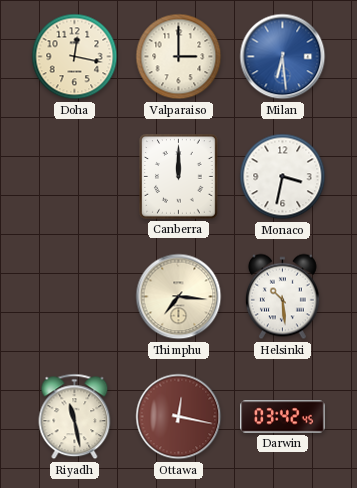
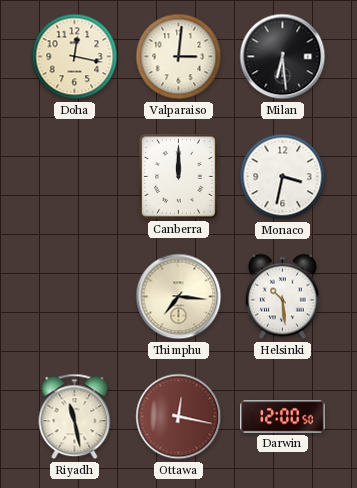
Valparaiso: 3:00 -> 3:01 (179, 57)
Milan dial: blue -> black (283, 57)
Darwin: 03:42 -> 12:00 (283, 417)
